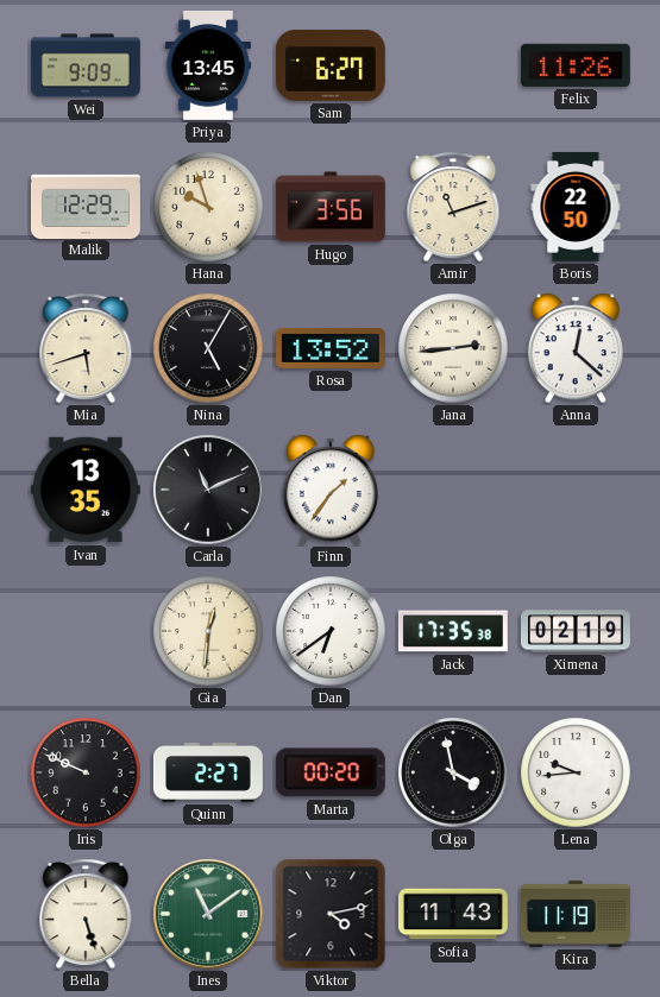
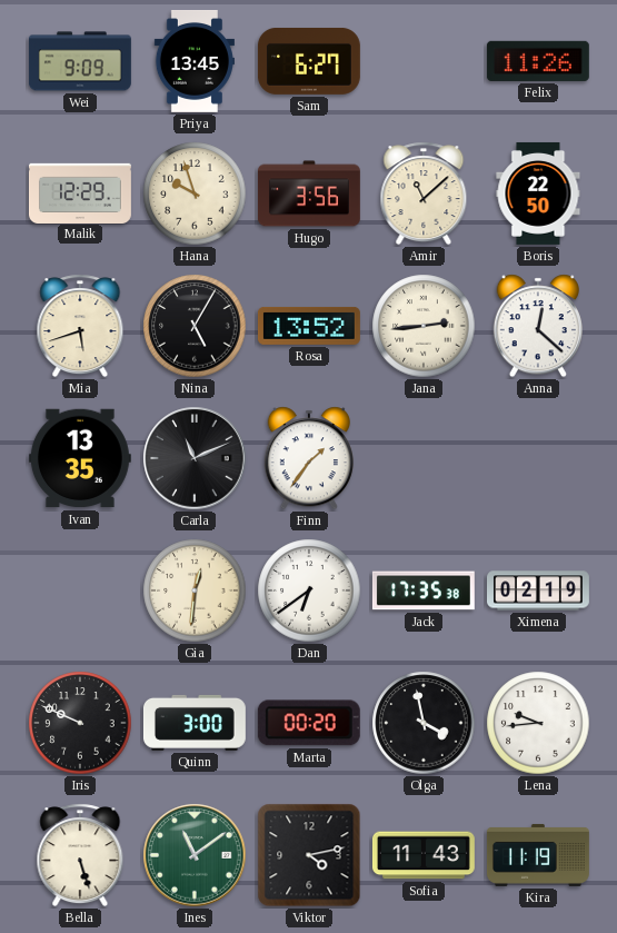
Amir: 11:12 -> 11:08 (424, 193)
Quinn: 2:27 -> 3:00 (195, 723)
